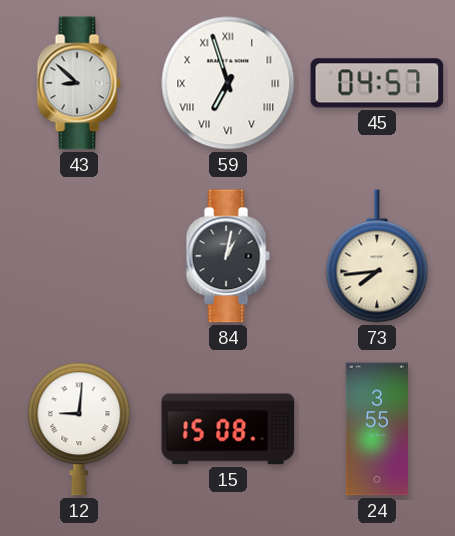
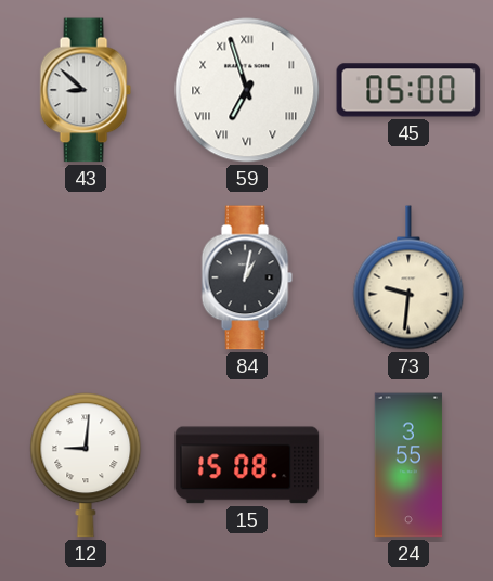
45: 04:57 -> 05:00 (408, 90)
73: 7:44 -> 9:31 (408, 277)
